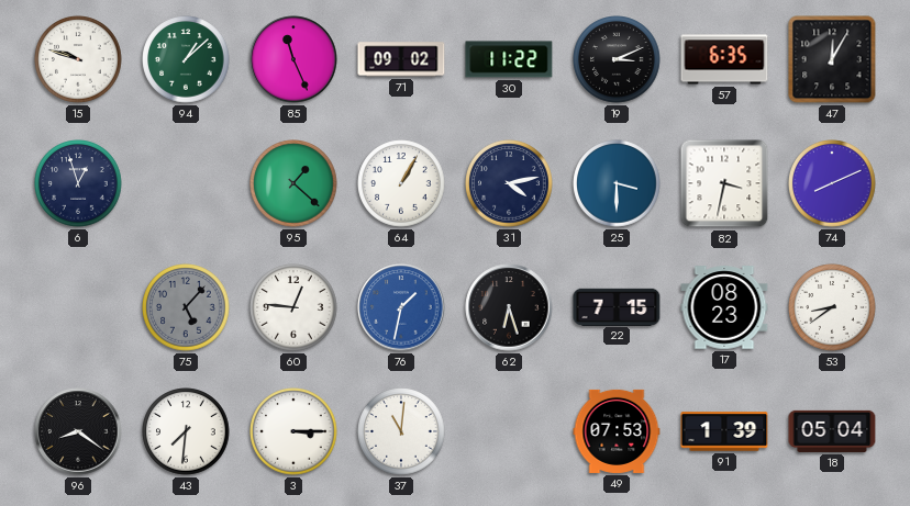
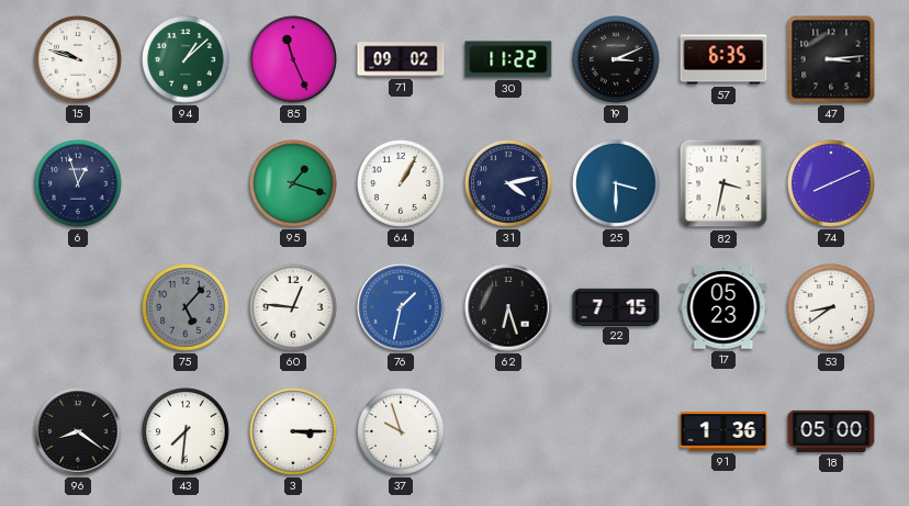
47: 12:05 -> 3:14 (831, 59)
95: 1:22 -> 1:18 (293, 183)
17: 08:23 -> 05:23 (723, 307)
37: 11:01 -> 9:57 (401, 431)
49: 07:53 -> none (617, 431)
91: 1:39 -> 1:36 (723, 431)
18: 05:04 -> 05:00 (831, 431)
